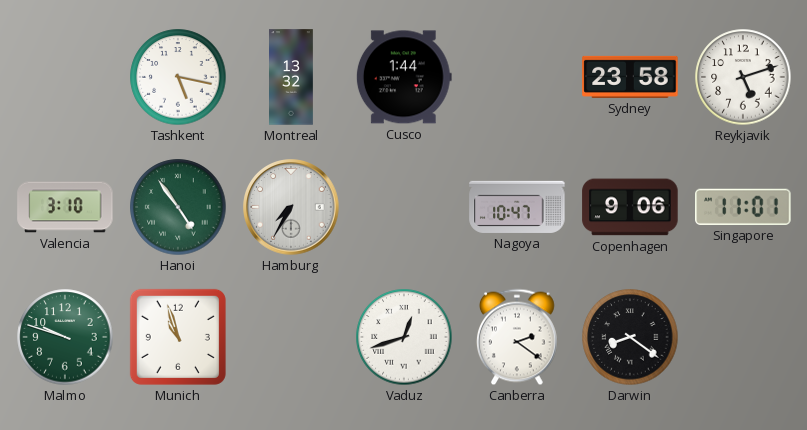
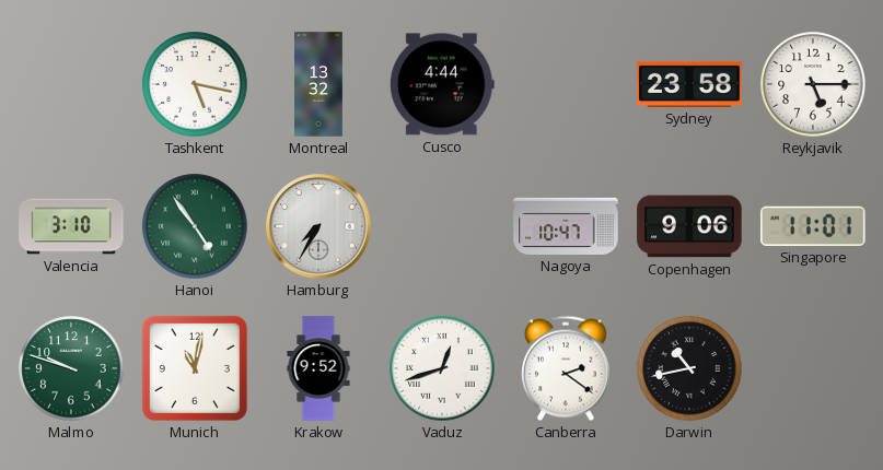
Cusco: 1:44 -> 4:44 (442, 84)
Reykjavik: 5:12 -> 5:15 (813, 84)
Munich: 10:57 -> 11:02 (195, 368)
Krakow: none -> 9:52 (318, 368)
Darwin: 8:21 -> 10:43 (689, 368)
